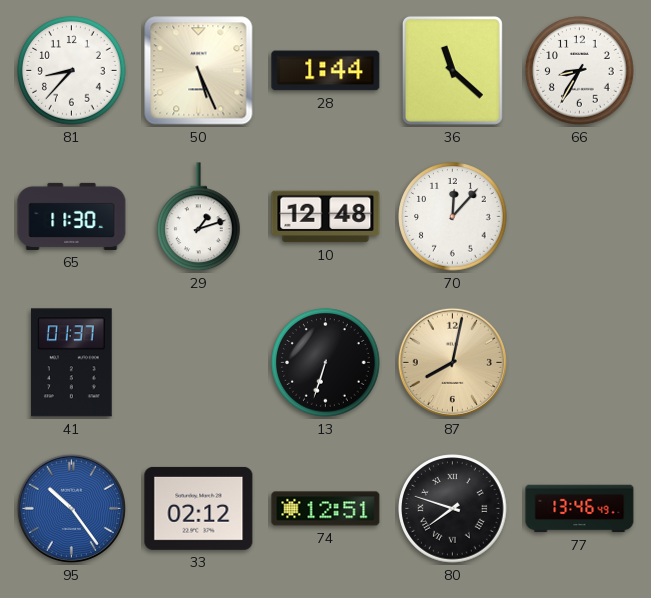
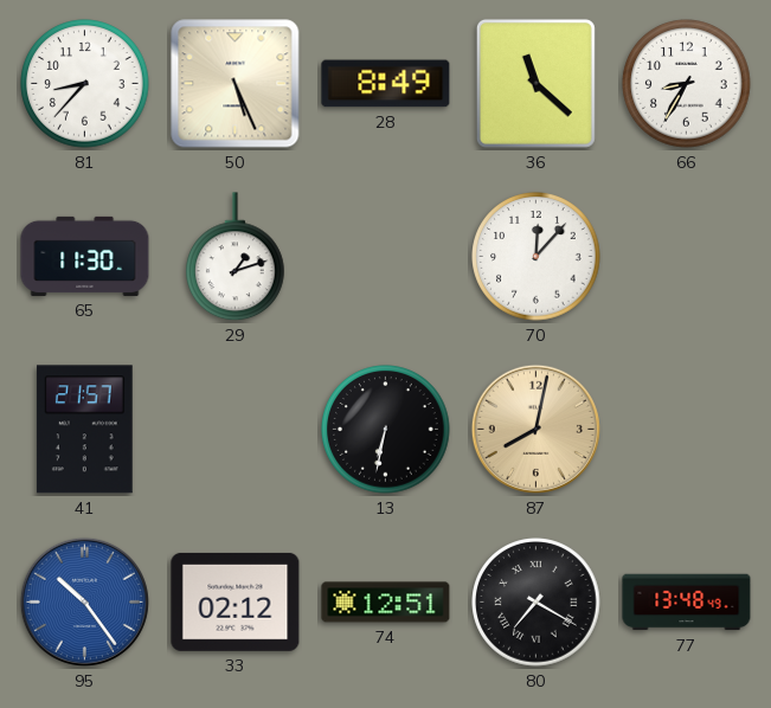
28: 1:44 -> 8:49 (386, 84)
10: 12:48 -> none (326, 217)
41: 01:37 -> 21:57 (84, 430)
13: 6:33 -> 6:32 (386, 430)
80: 7:48 -> 7:20 (537, 603)
77: 13:46 -> 13:48 (687, 603)
